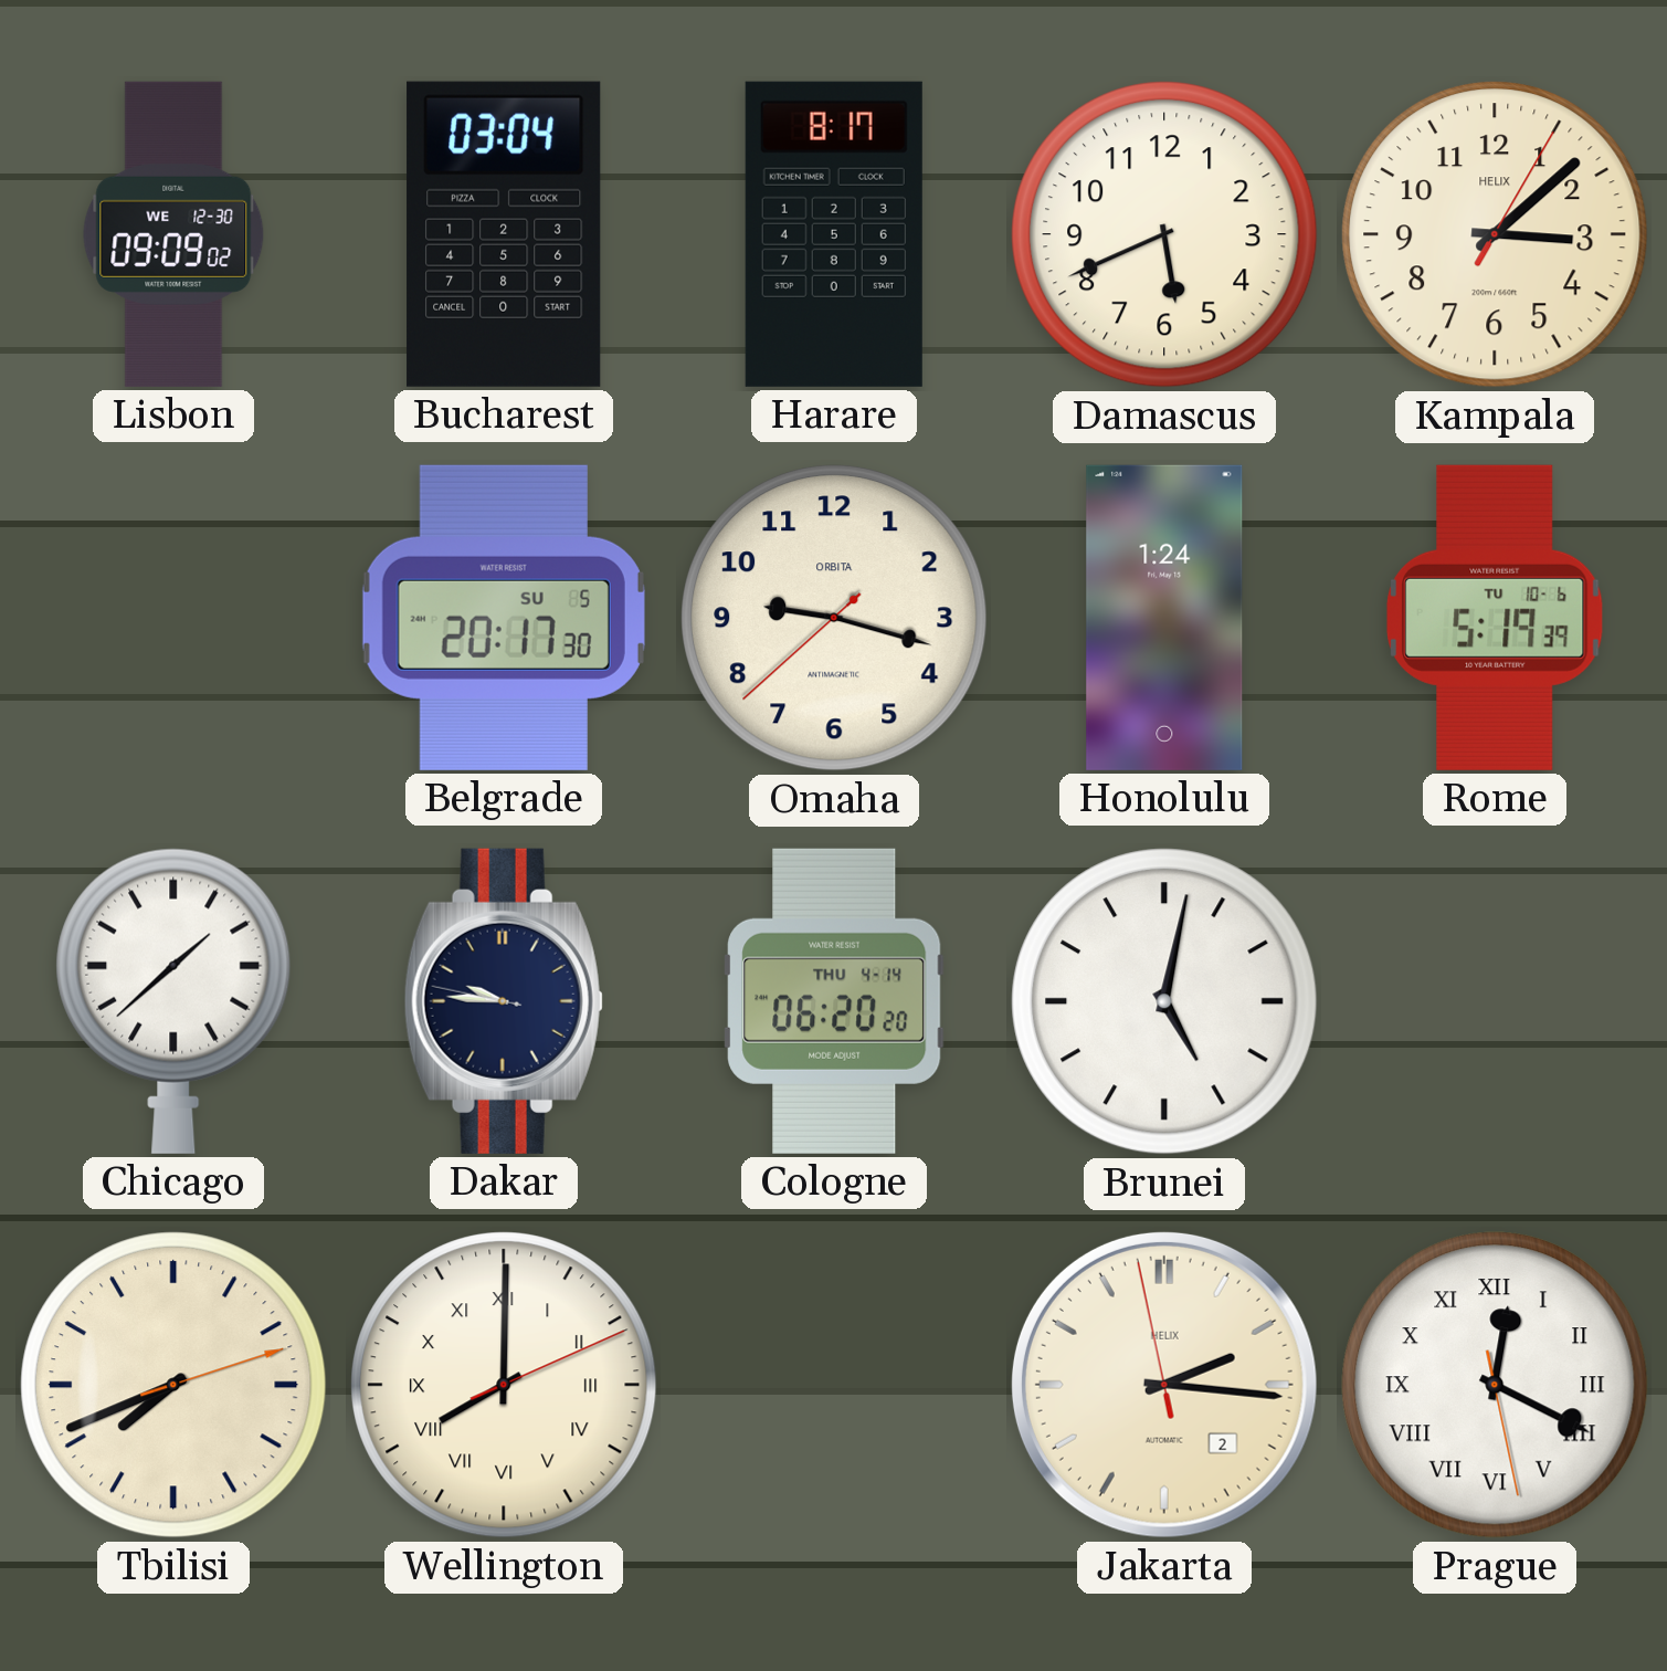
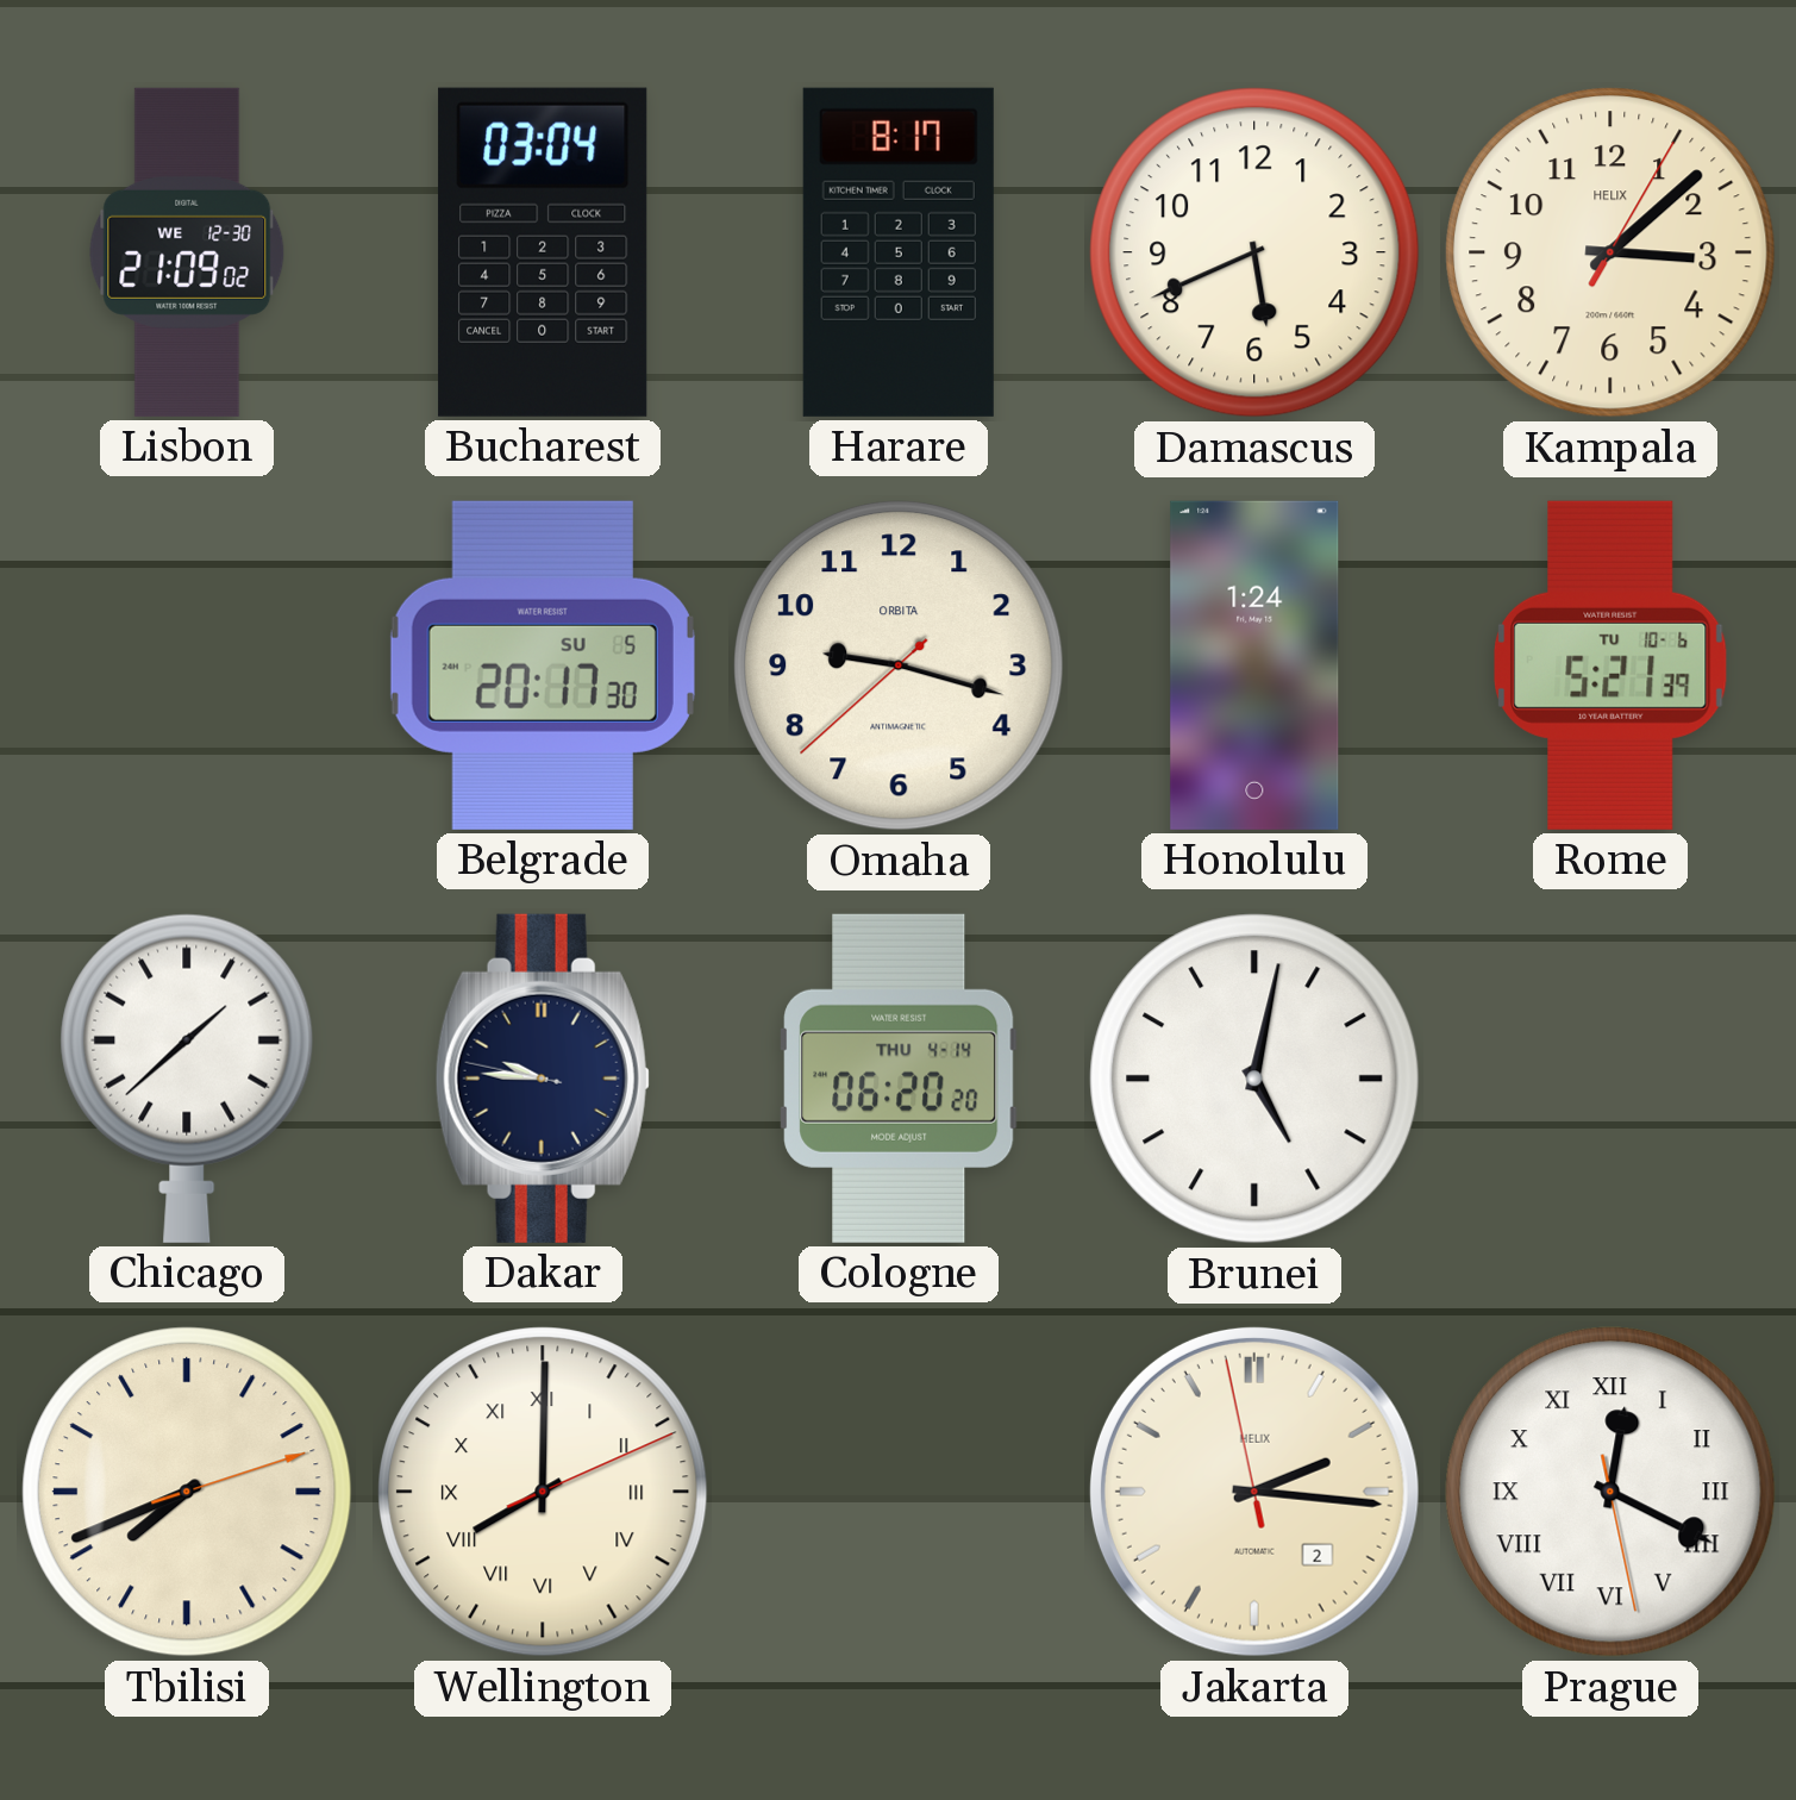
Lisbon: 09:09 -> 21:09 (187, 252)
Rome: 5:19 -> 5:21 (1610, 665)
